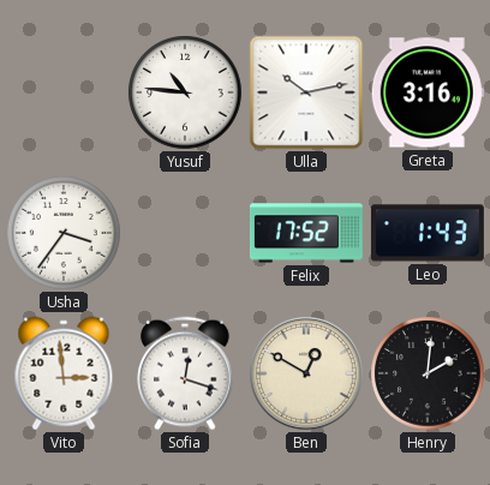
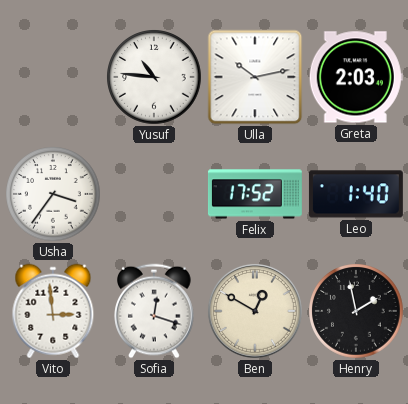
Greta: 3:16 -> 2:03 (356, 77)
Leo: 1:43 -> 1:40 (356, 194)
Henry: 2:01 -> 1:58 (356, 311)
